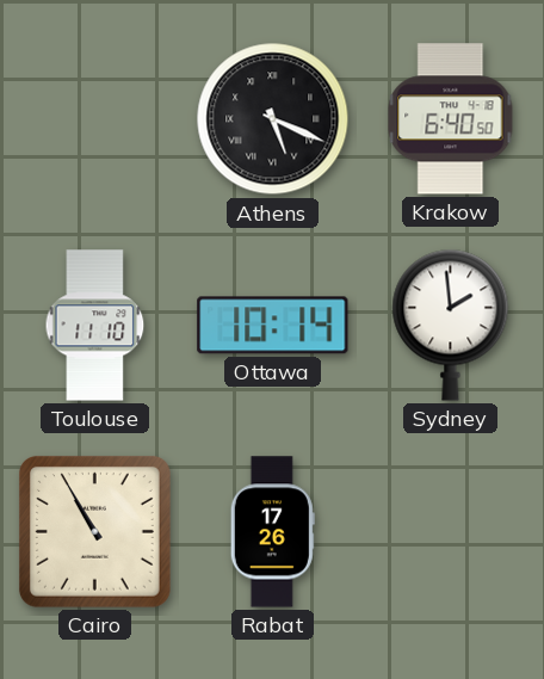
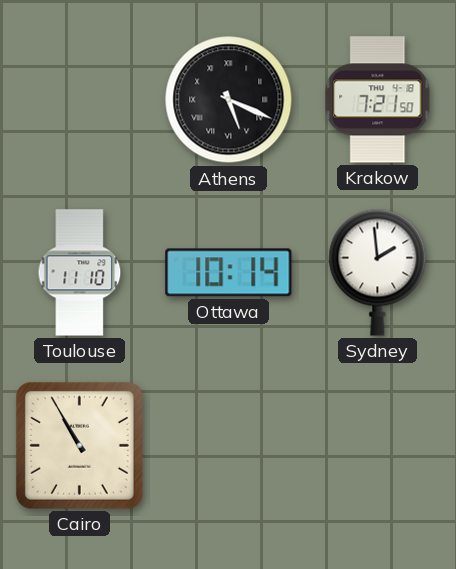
Krakow: 6:40 -> 7:21 (378, 100)
Rabat: 17:26 -> none (272, 532)
